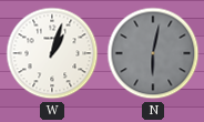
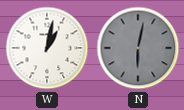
W: 1:03 -> 1:02 (47, 48)
